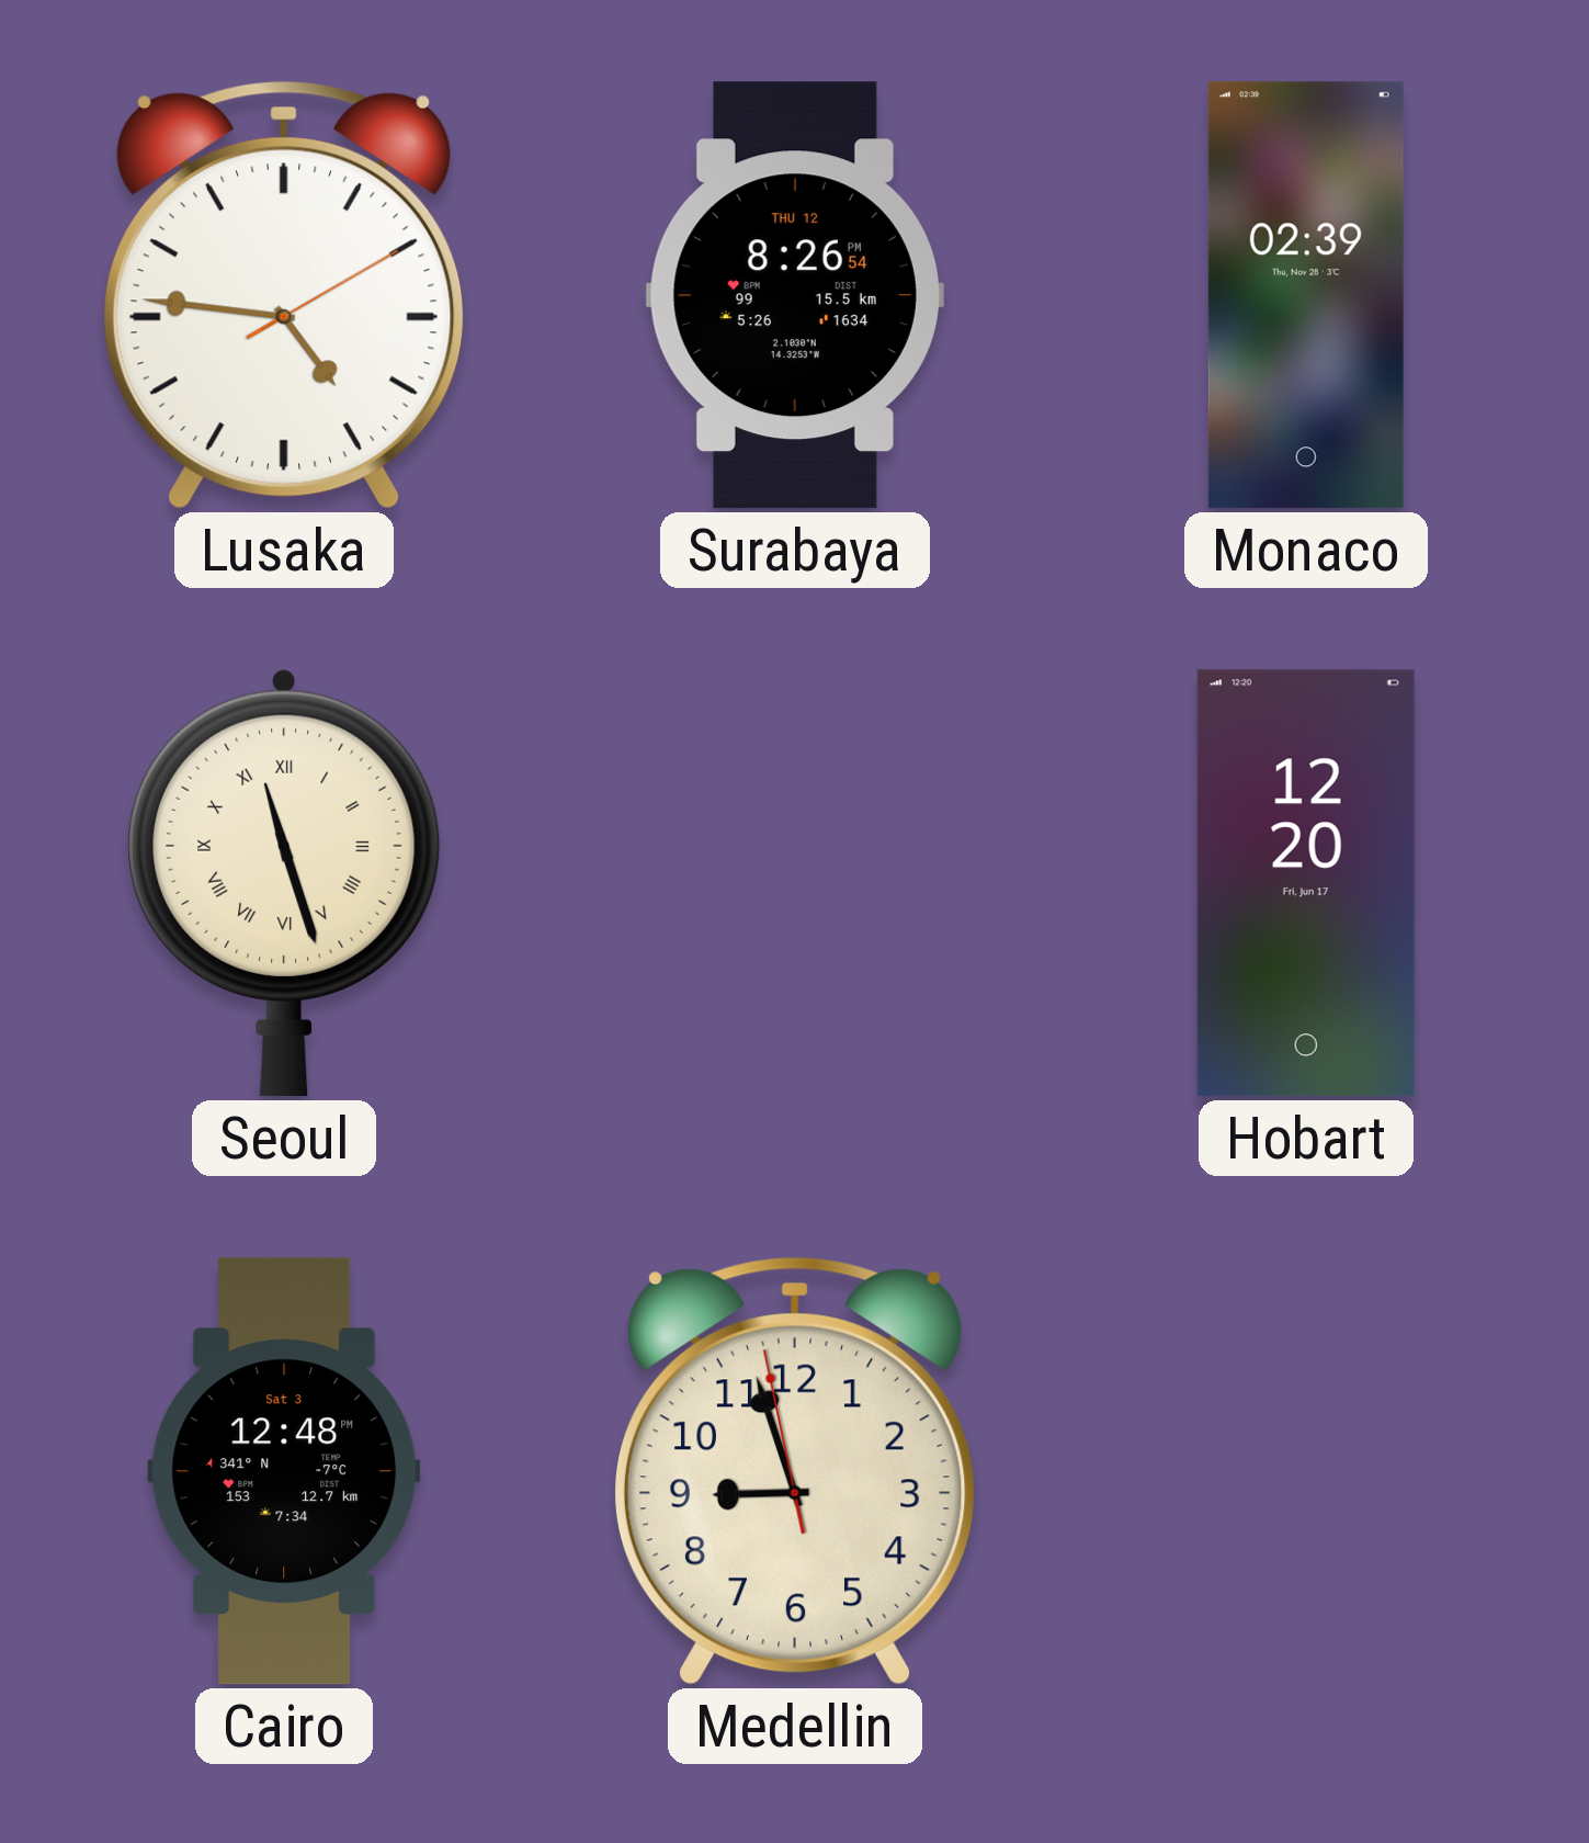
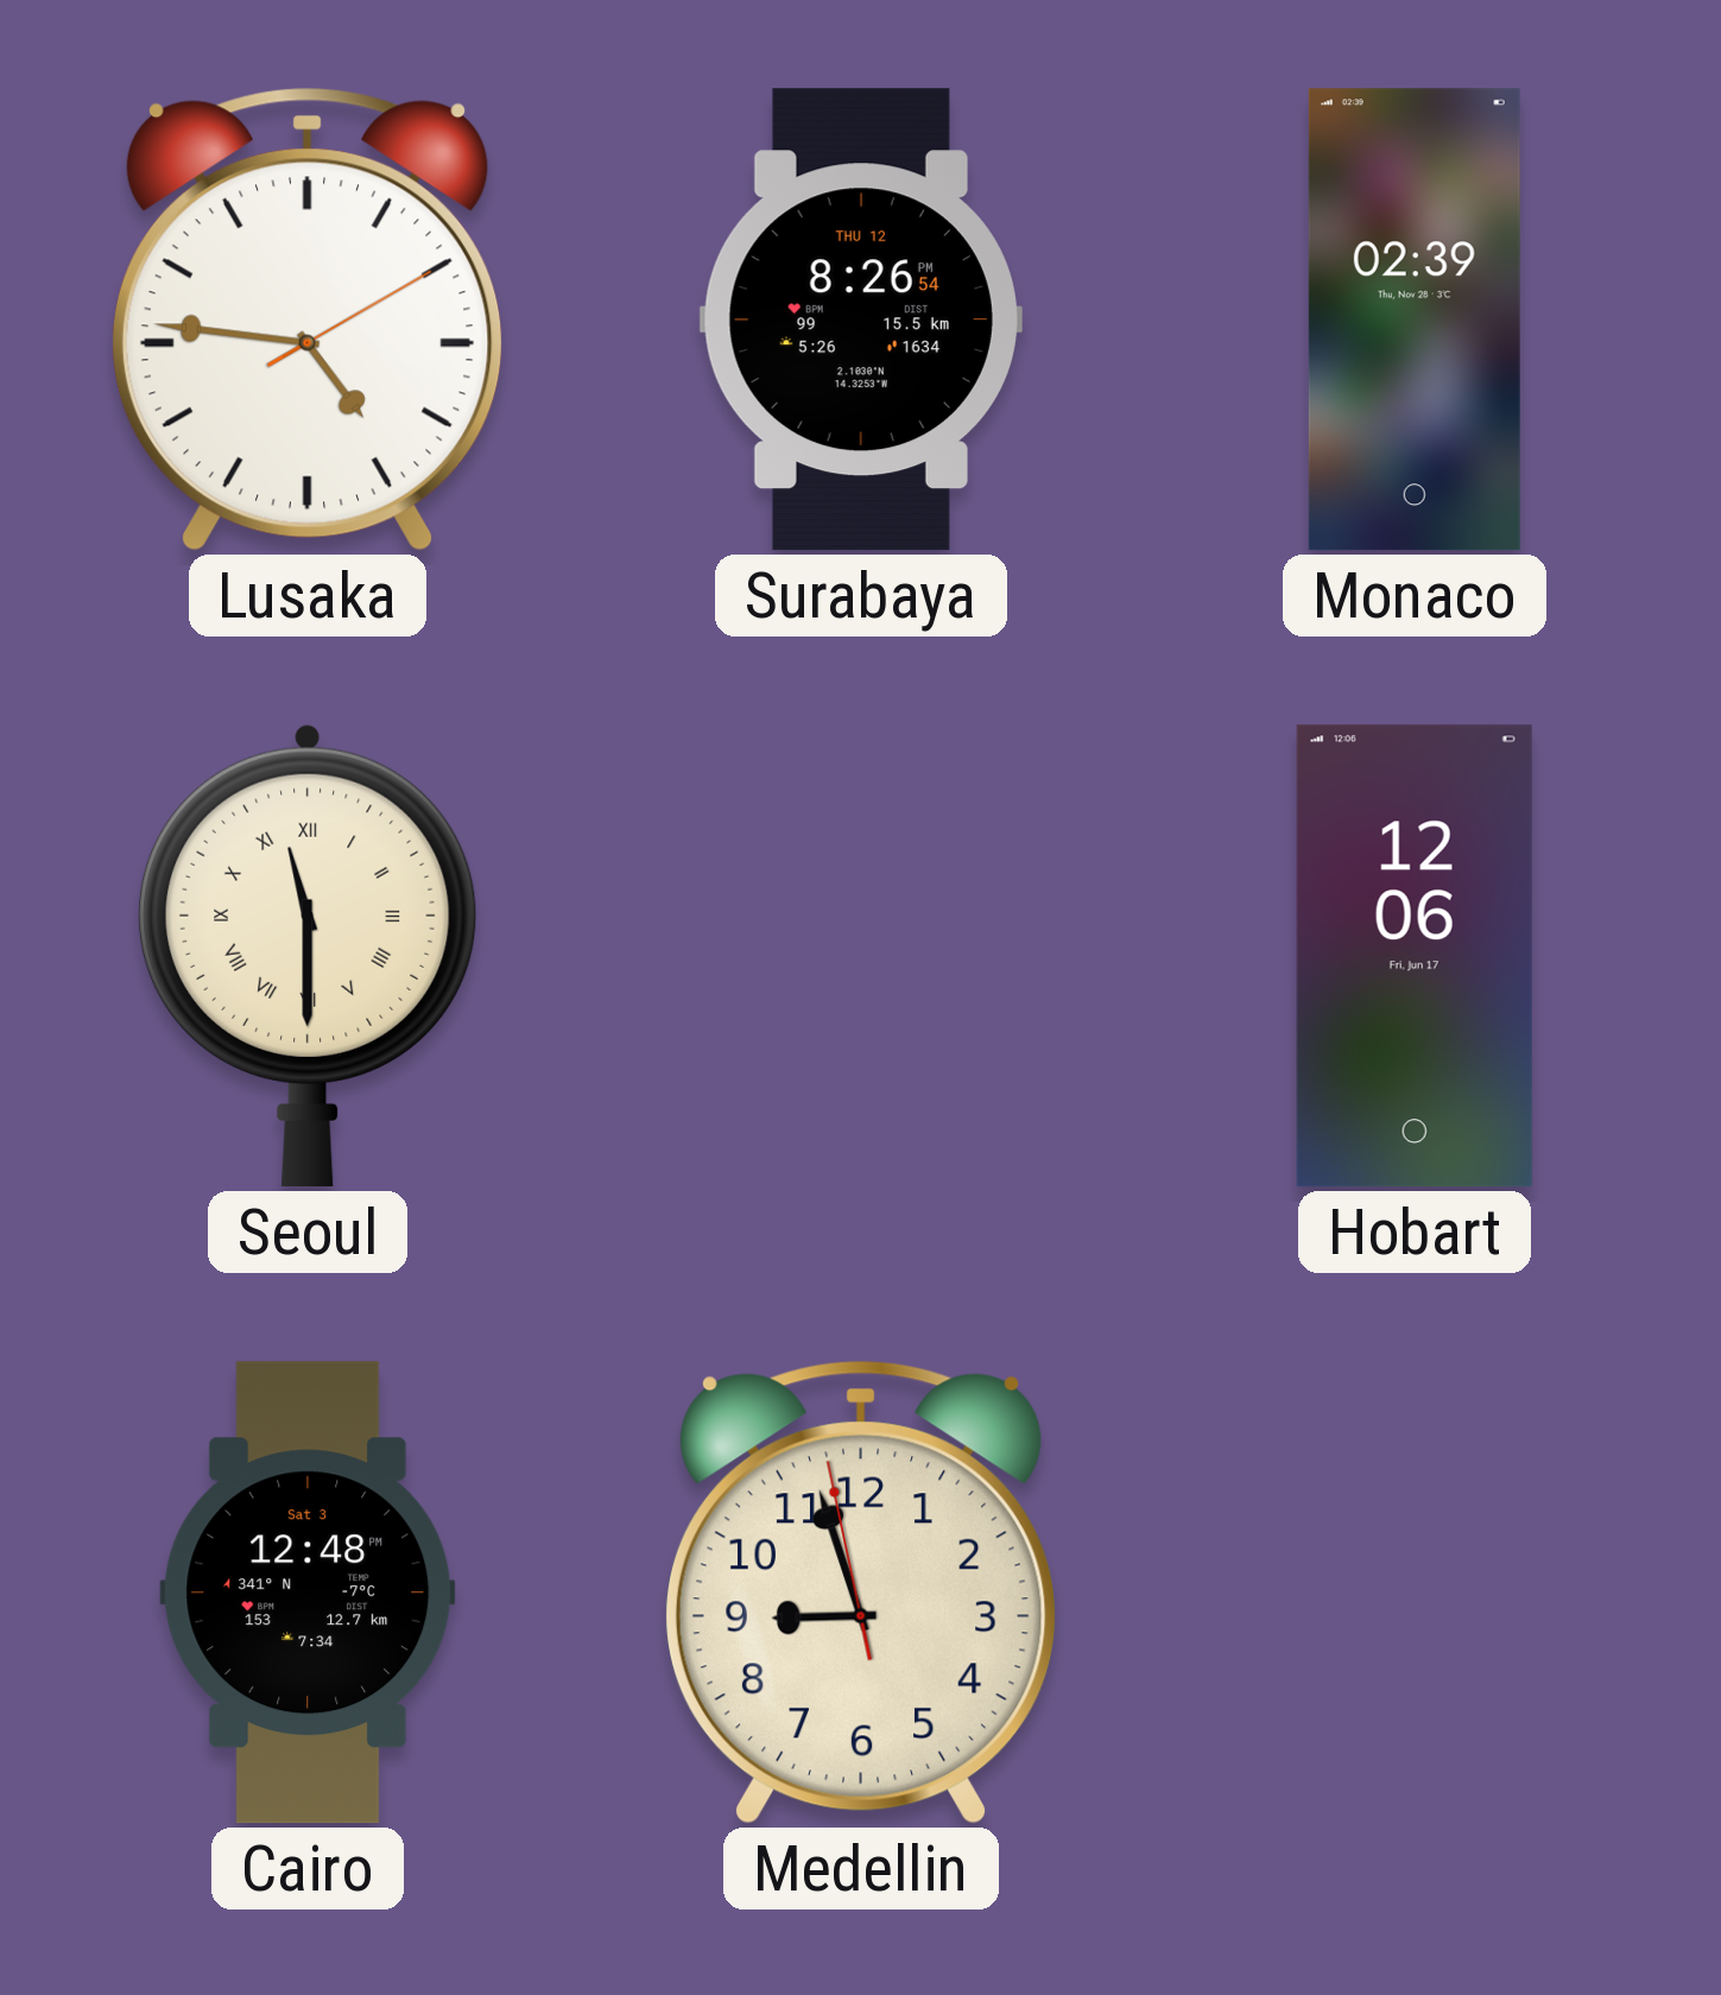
Seoul: 11:27 -> 11:30 (308, 956)
Hobart: 12:20 -> 12:06 (1415, 956)
